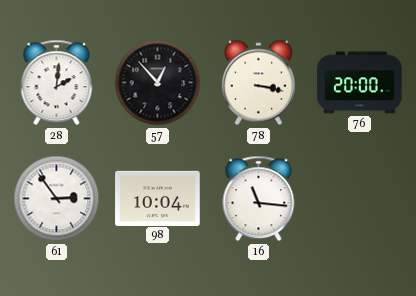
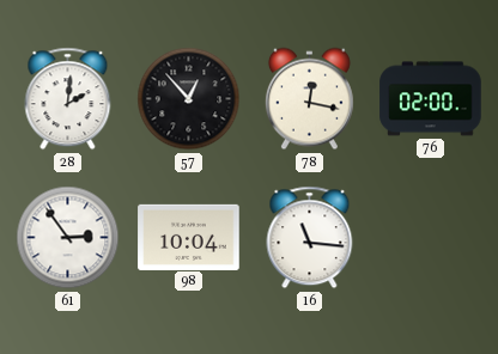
78: 3:17 -> 12:17 (309, 99)
76: 20:00 -> 02:00 (431, 99)
